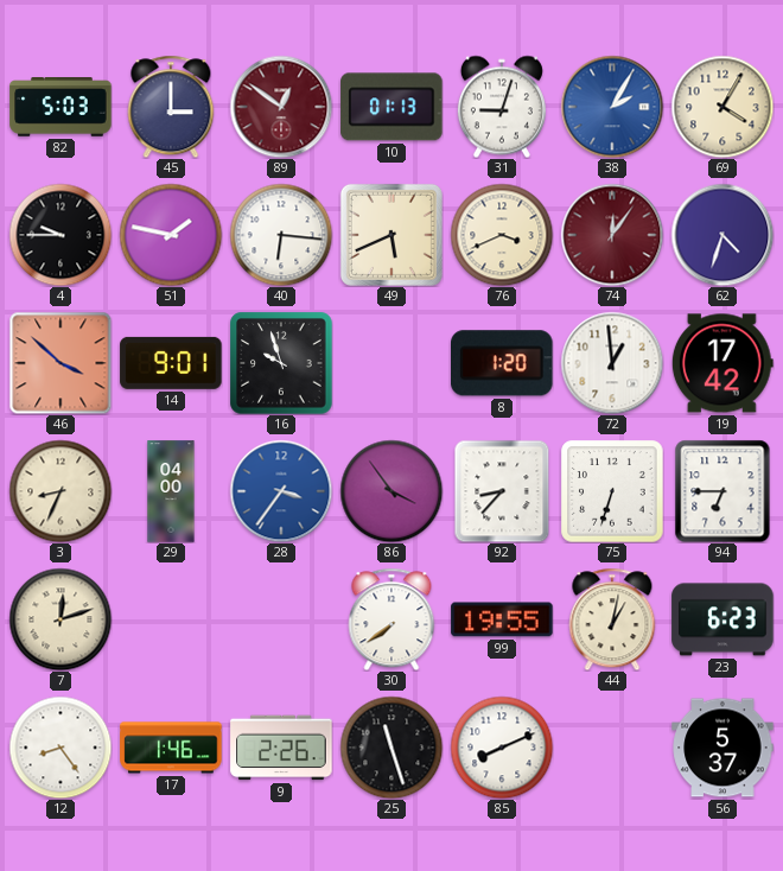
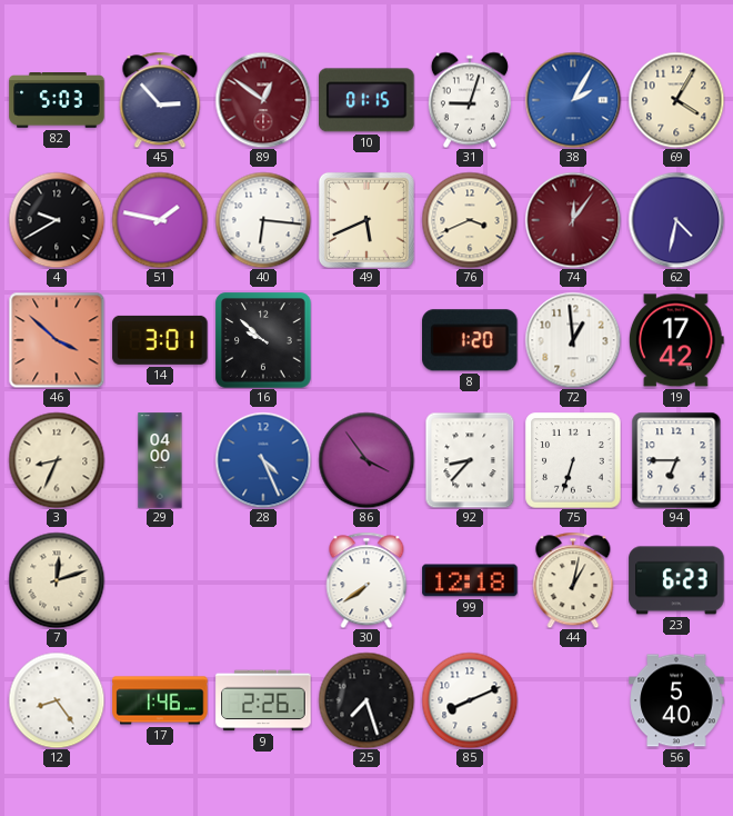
45: 3:00 -> 2:53 (160, 100)
10: 01:13 -> 01:15 (366, 100)
4: 9:45 -> 9:40 (57, 220)
62: 4:33 -> 4:32 (676, 220)
14: 9:01 -> 3:01 (160, 340)
16: 9:57 -> 9:52 (263, 340)
28: 3:36 -> 4:26 (263, 460)
99: 19:55 -> 12:18 (470, 580)
25: 11:27 -> 7:27 (366, 700)
56: 5:37 -> 5:40 (676, 700)
